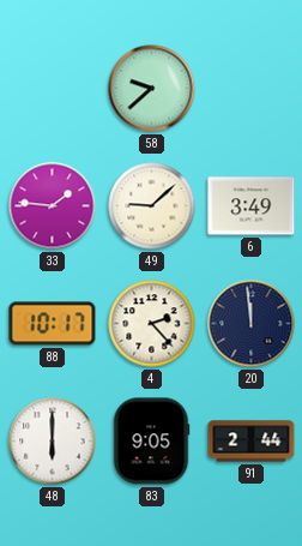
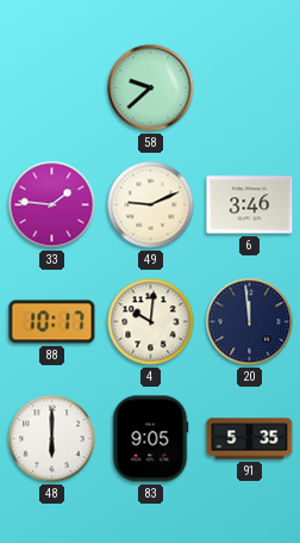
49: 9:08 -> 9:11 (151, 205)
6: 3:49 -> 3:46 (250, 205)
4: 2:23 -> 10:01 (151, 322)
91: 2:44 -> 5:35 (250, 439)
